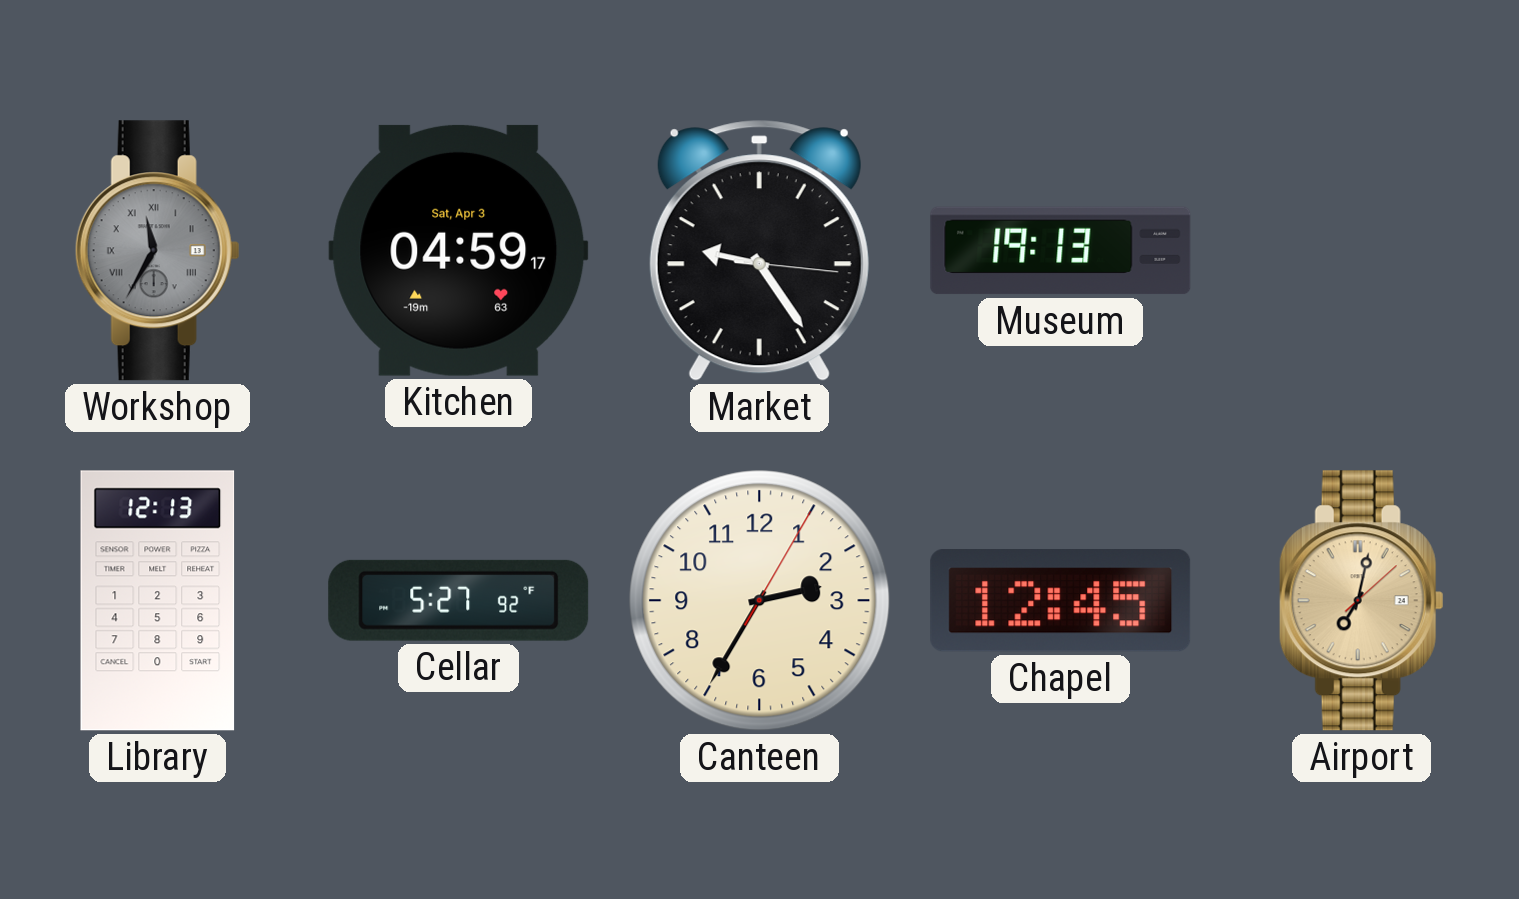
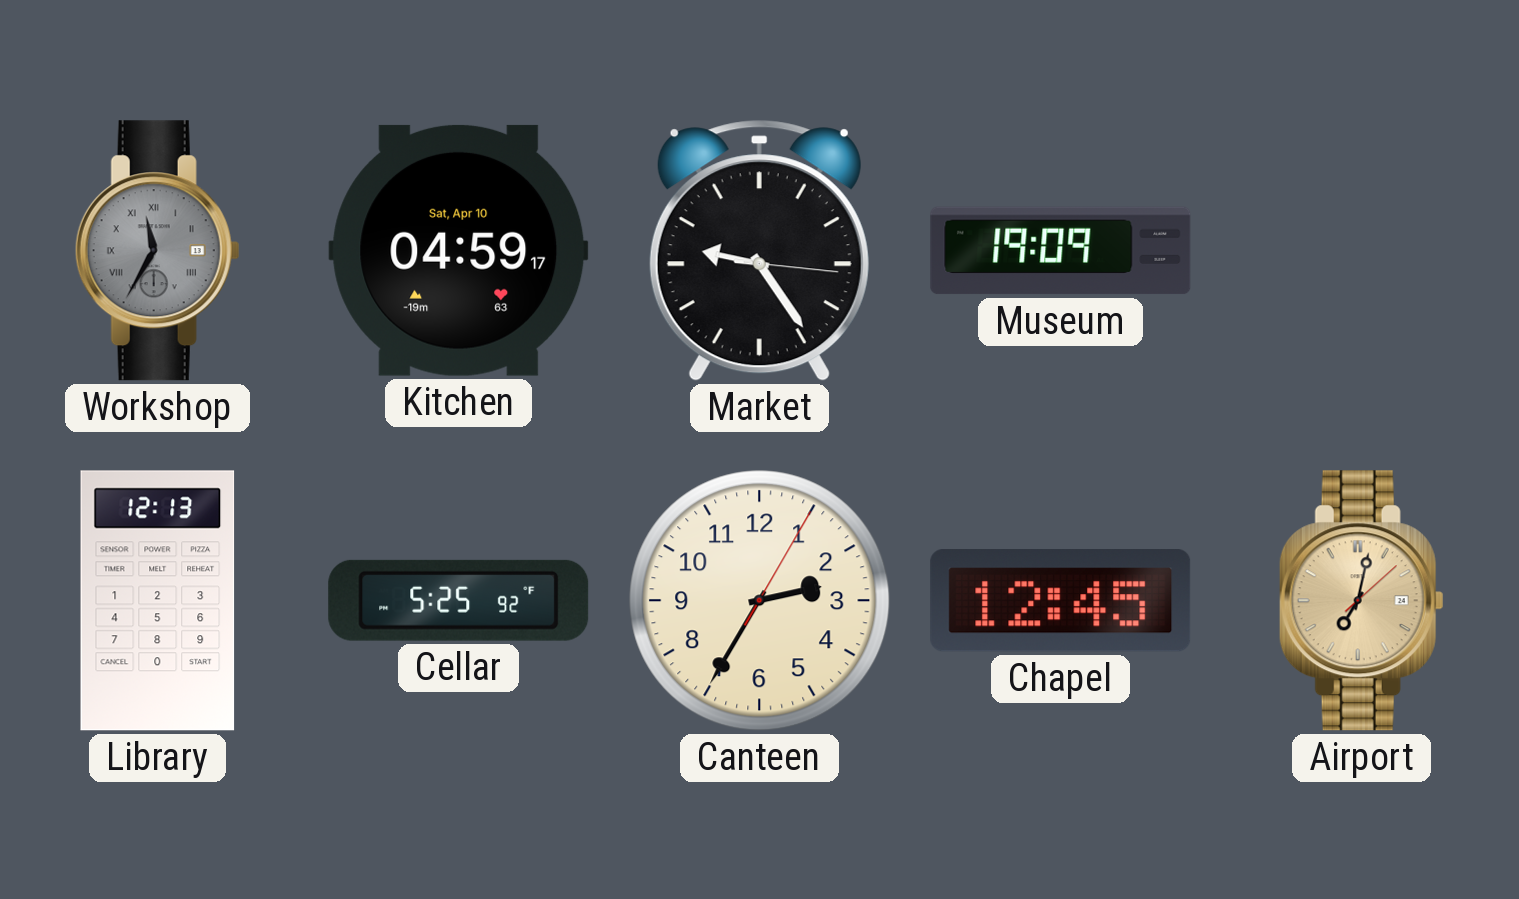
Kitchen date: Sat, Apr 3 -> Sat, Apr 10 (459, 250)
Museum: 19:13 -> 19:09 (1061, 251)
Cellar: 5:27 -> 5:25 (459, 600)
